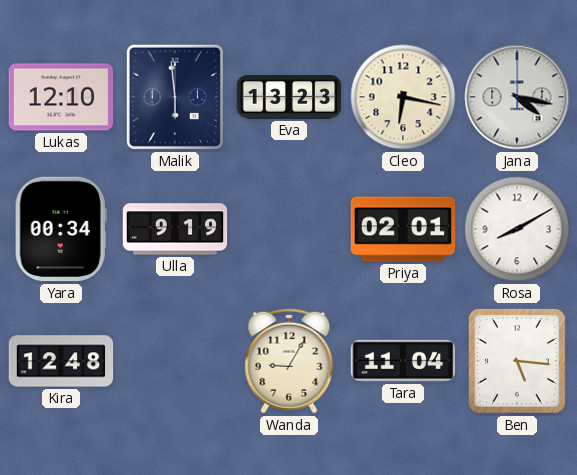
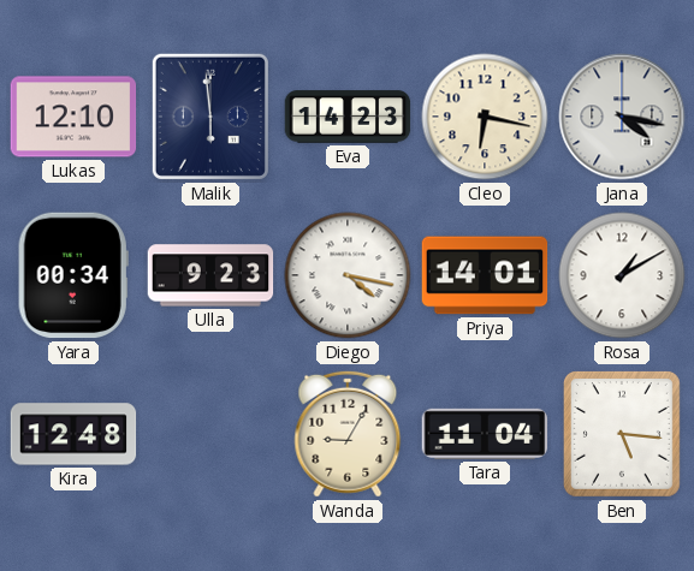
Eva: 13:23 -> 14:23 (348, 117)
Ulla: 9:19 -> 9:23 (210, 275)
Diego: none -> 4:17 (348, 275)
Priya: 02:01 -> 14:01 (485, 275)
Rosa: 8:10 -> 1:10 (622, 275)
